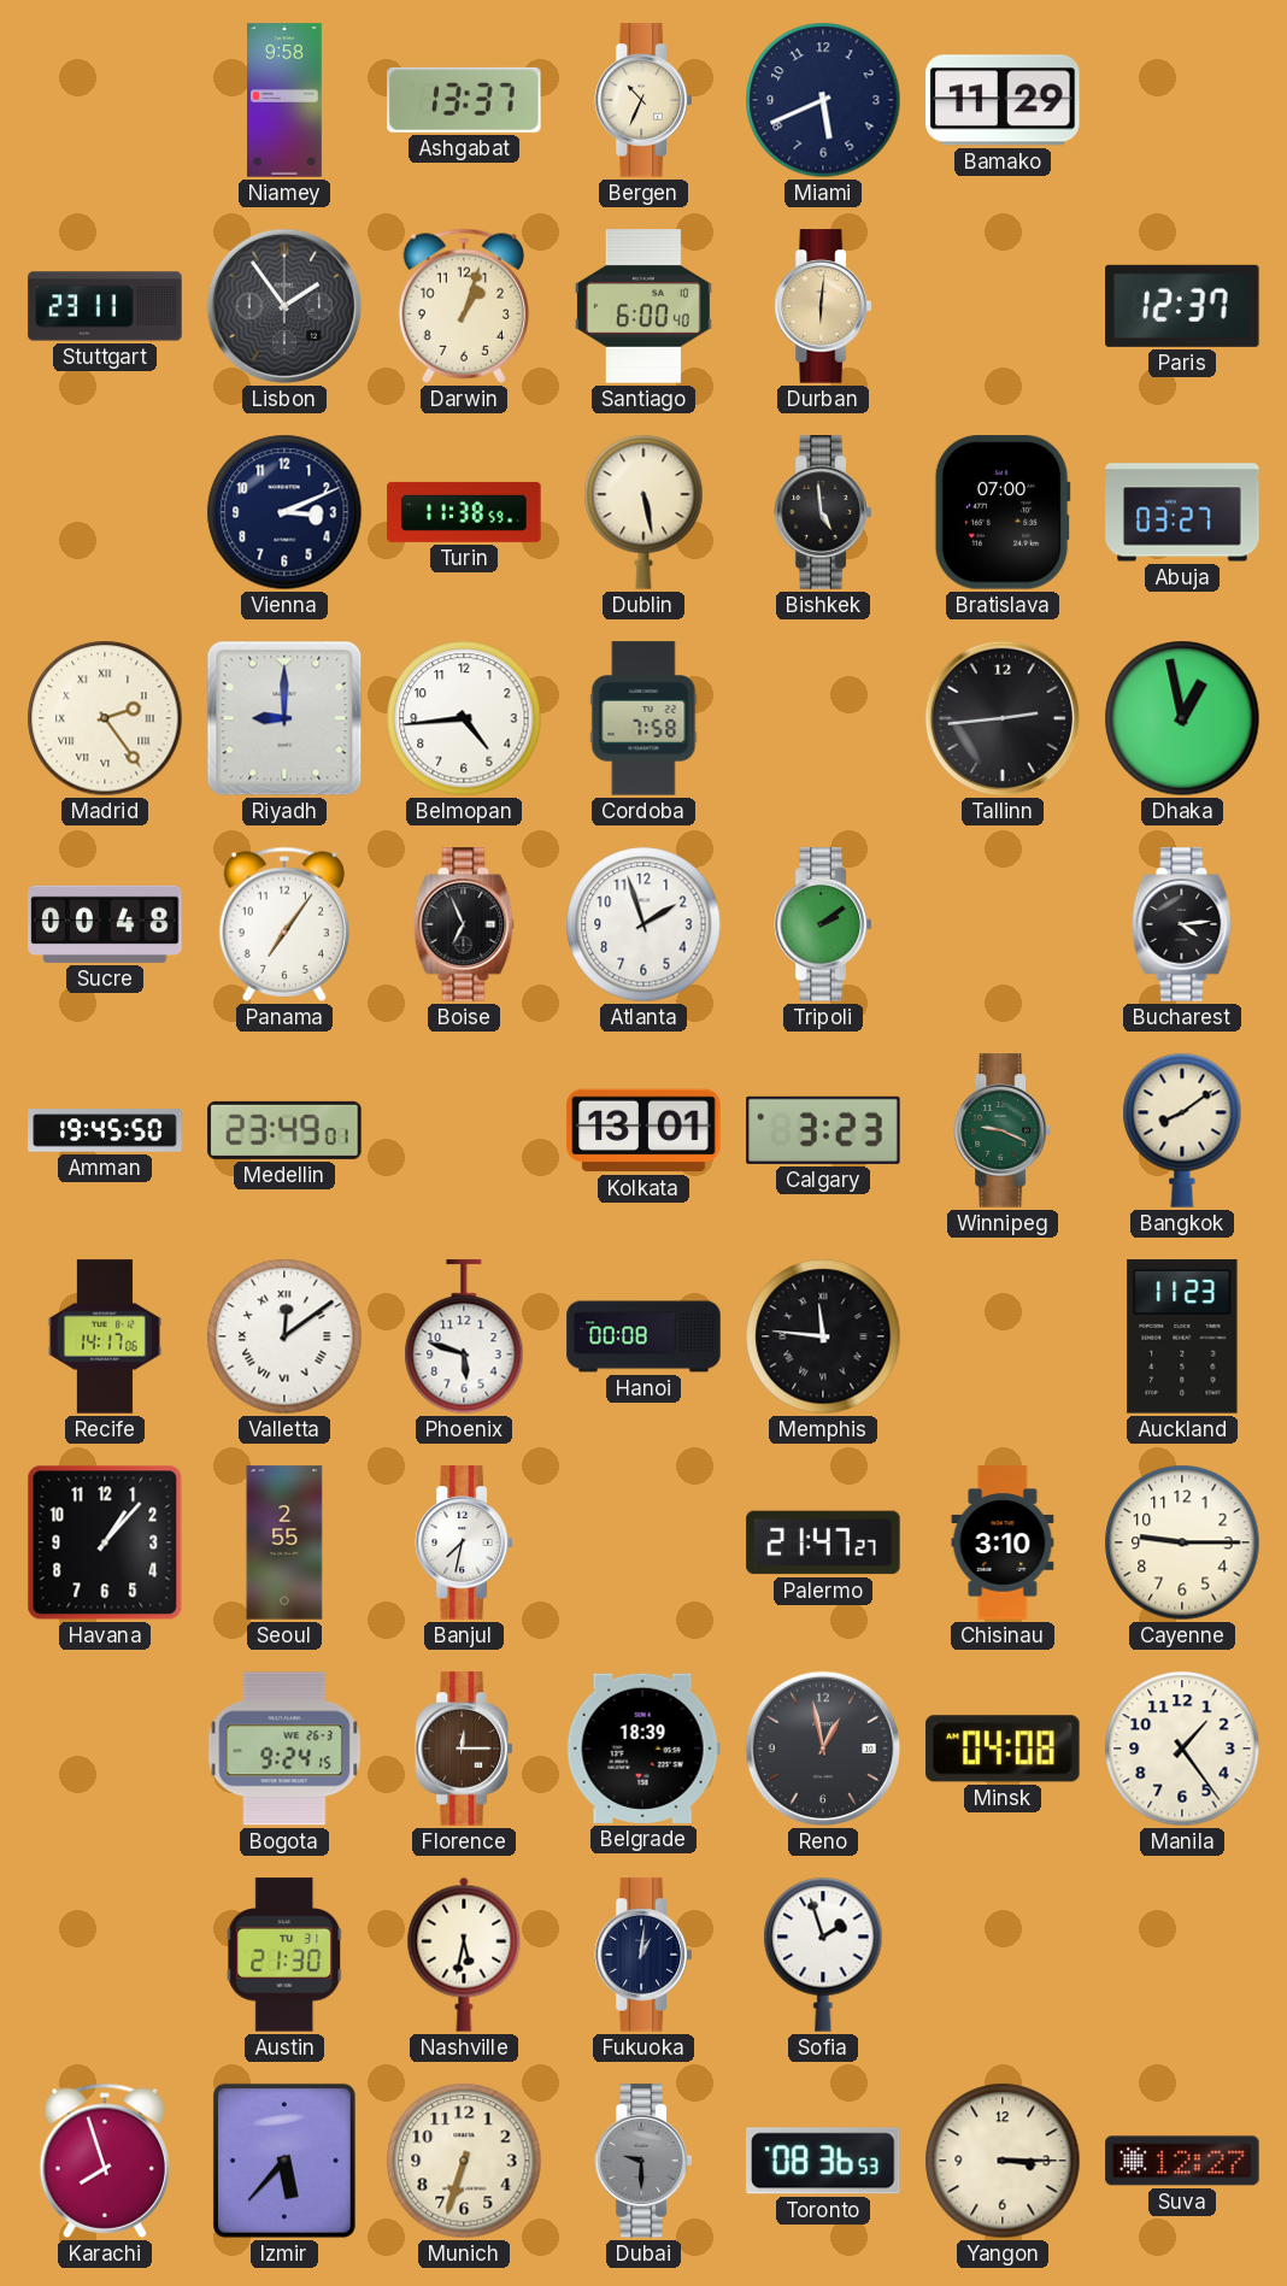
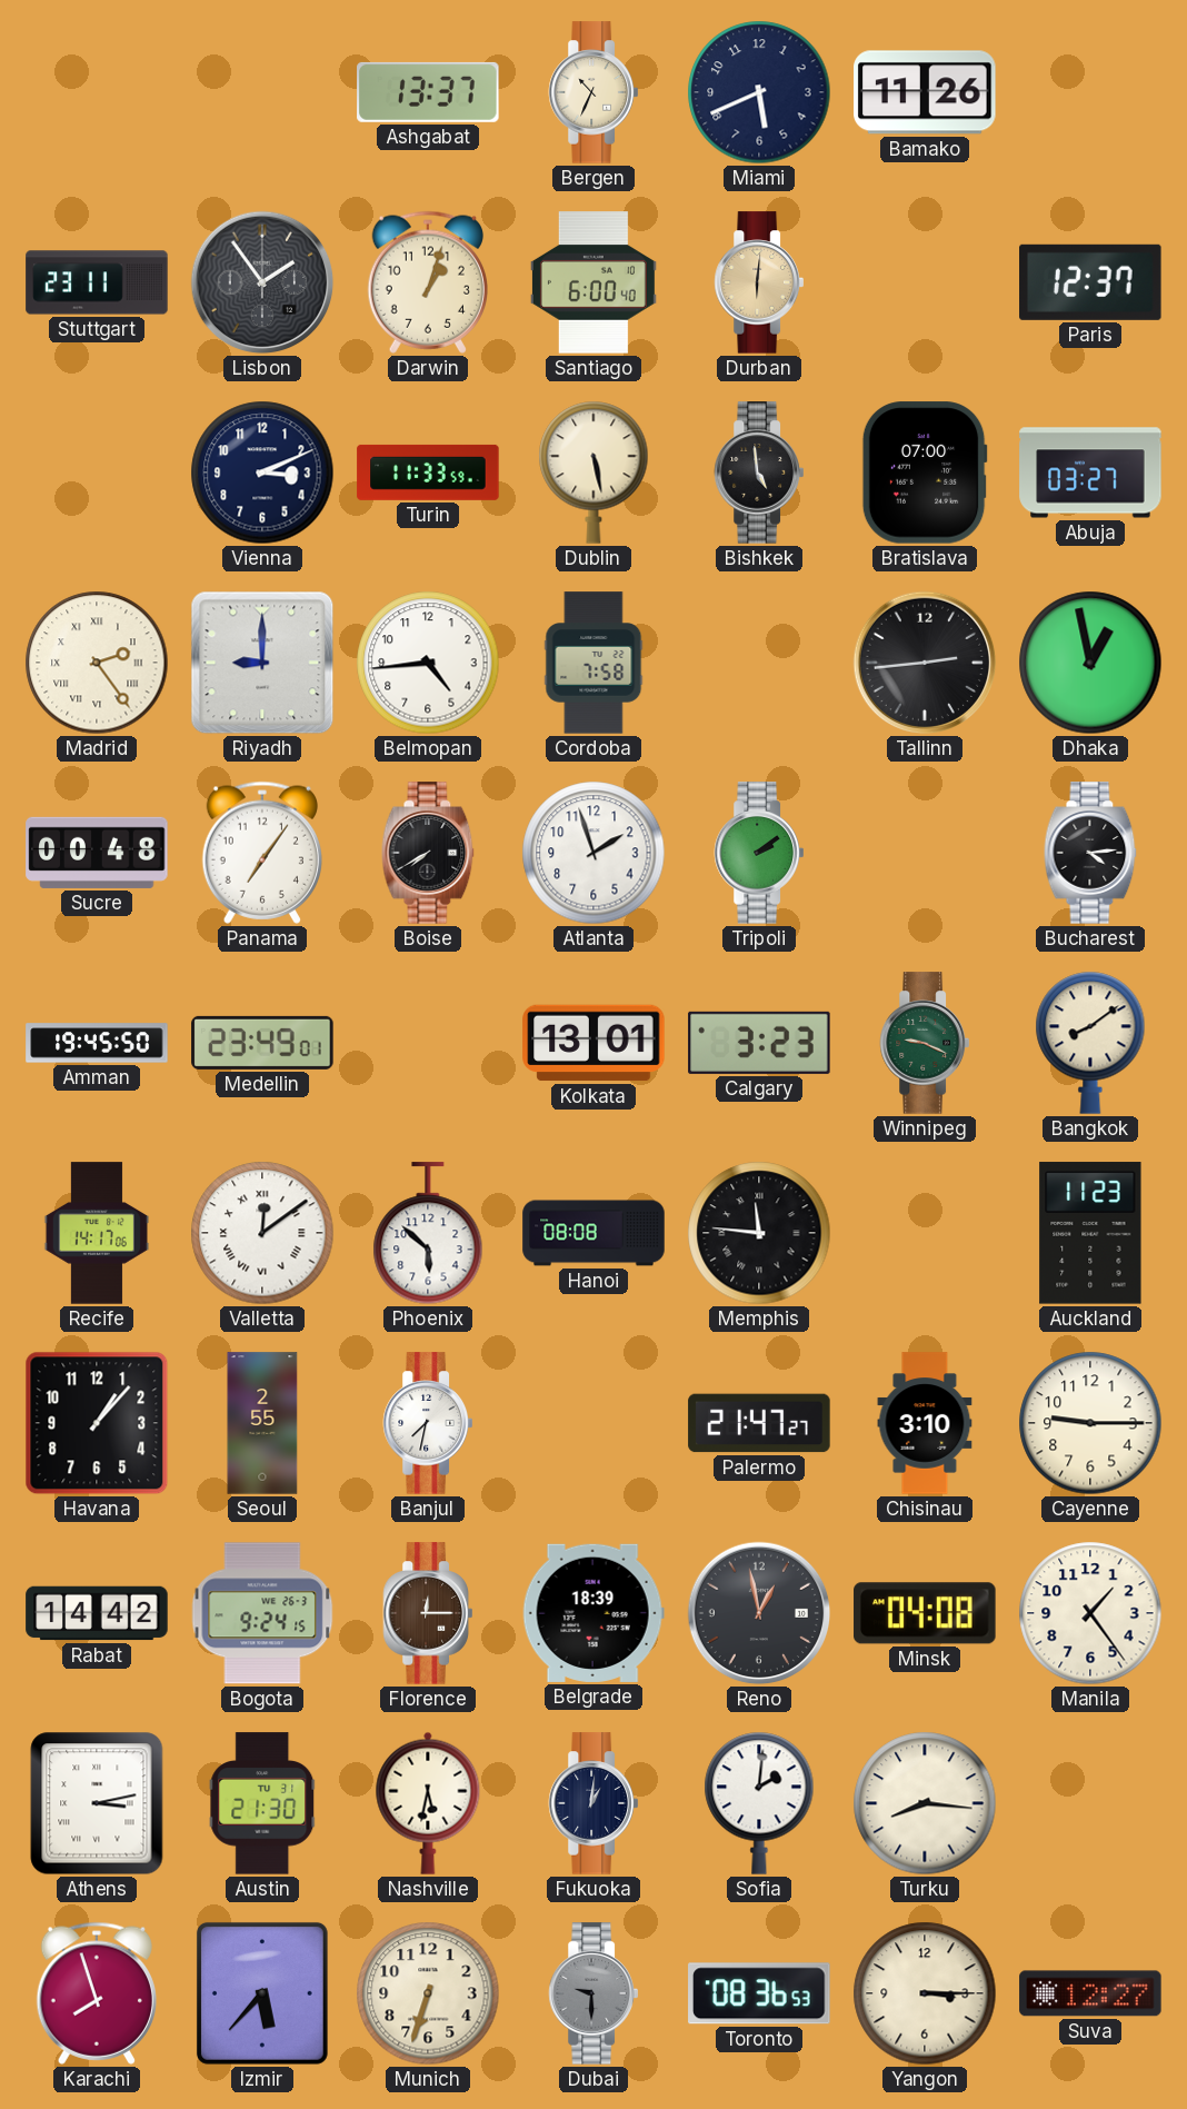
Niamey: 9:58 -> none (286, 100)
Bamako: 11:29 -> 11:26 (925, 92)
Turin: 11:38 -> 11:33 (428, 472)
Boise: 6:56 -> 7:40 (428, 853)
Phoenix: 5:48 -> 5:52 (428, 1234)
Hanoi: 00:08 -> 08:08 (593, 1233)
Rabat: none -> 14:42 (97, 1613)
Athens: none -> 3:13 (97, 1803)
Sofia: 1:57 -> 2:01 (759, 1803)
Turku: none -> 8:16 (925, 1803)
